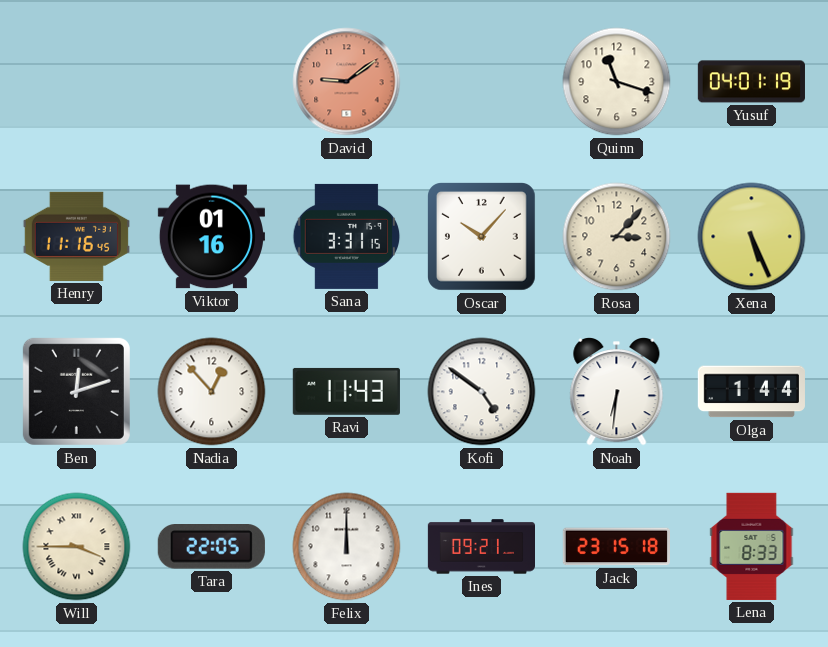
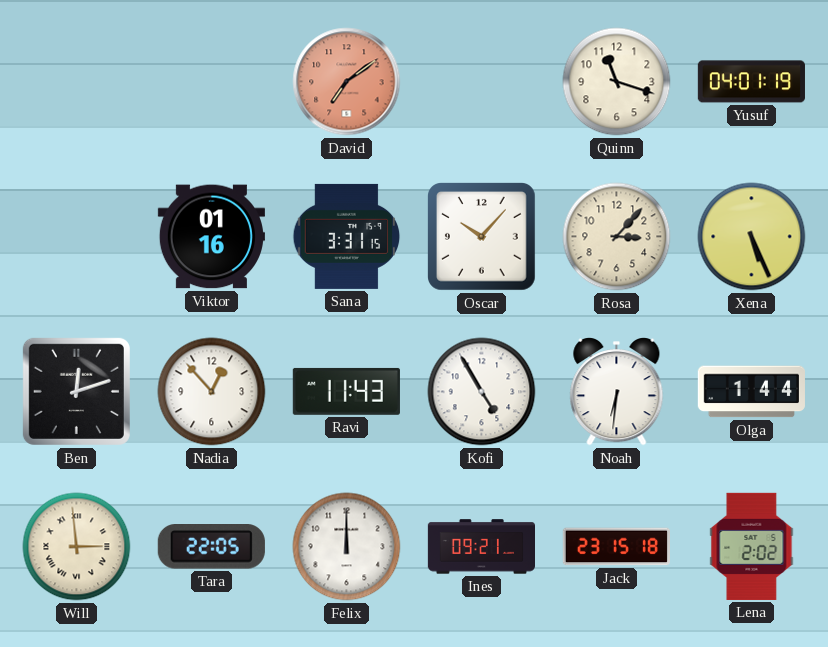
David: 9:09 -> 7:09 (347, 82)
Henry: 11:16 -> none (76, 236)
Kofi: 4:51 -> 4:55 (482, 392)
Will: 3:45 -> 2:59 (77, 547)
Lena: 8:33 -> 2:02 (752, 546)
